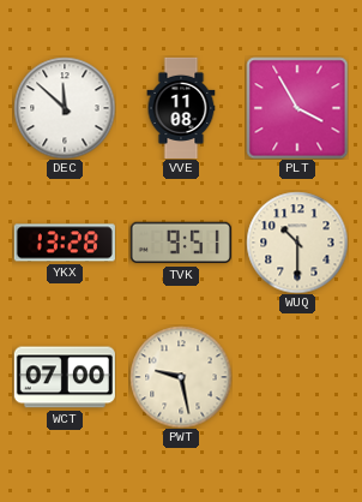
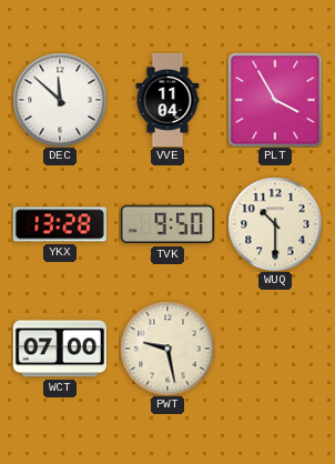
VVE: 11:08 -> 11:04 (167, 99)
TVK: 9:51 -> 9:50 (167, 224)
